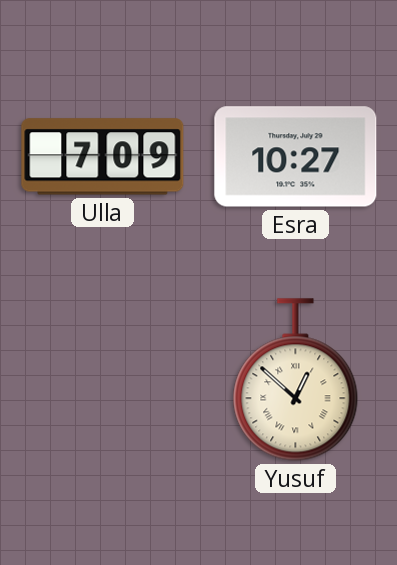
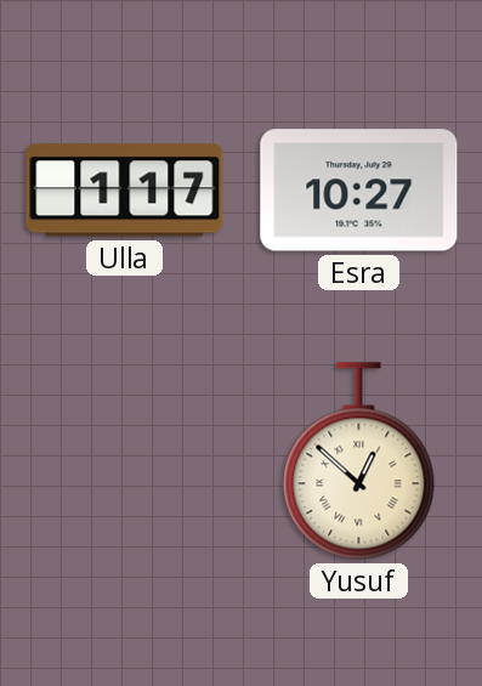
Ulla: 7:09 -> 1:17 (125, 191)
